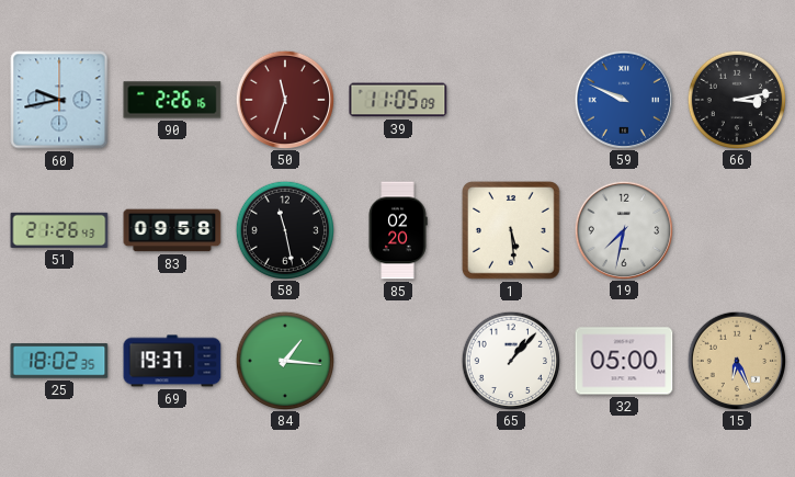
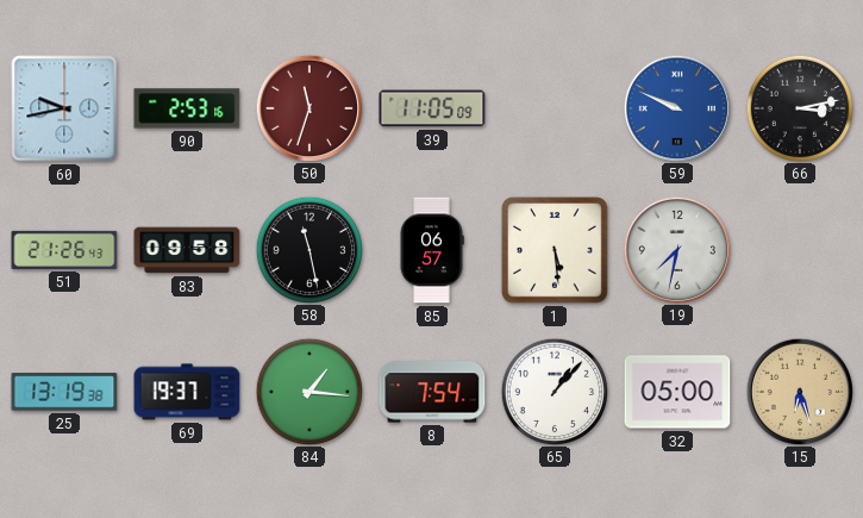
90: 2:26 -> 2:53 (187, 108)
85: 02:20 -> 06:57 (432, 250)
25: 18:02 -> 13:19 (64, 392)
8: none -> 7:54 (432, 392)
15: 6:26 -> 6:27 (799, 391)
